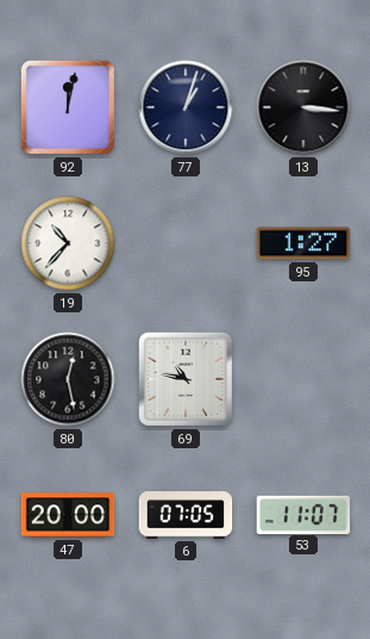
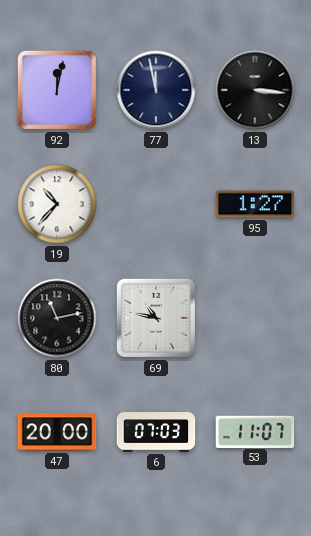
77: 1:03 -> 11:58 (156, 90)
80: 12:28 -> 11:13 (57, 318)
6: 07:05 -> 07:03 (156, 432)
